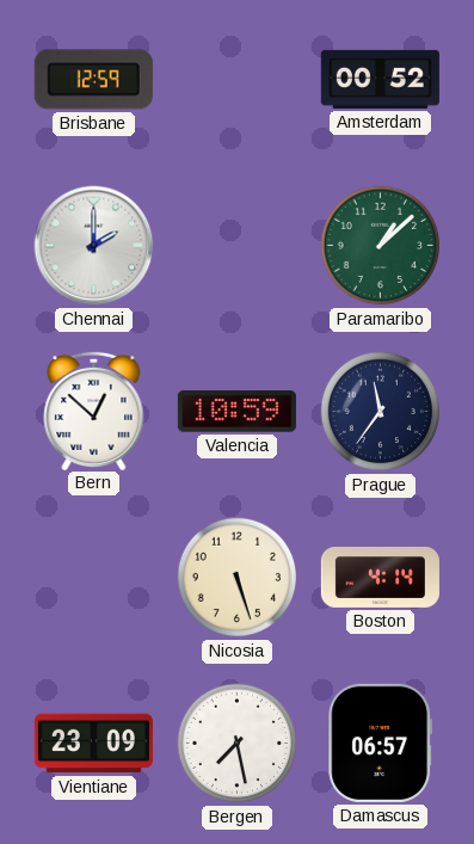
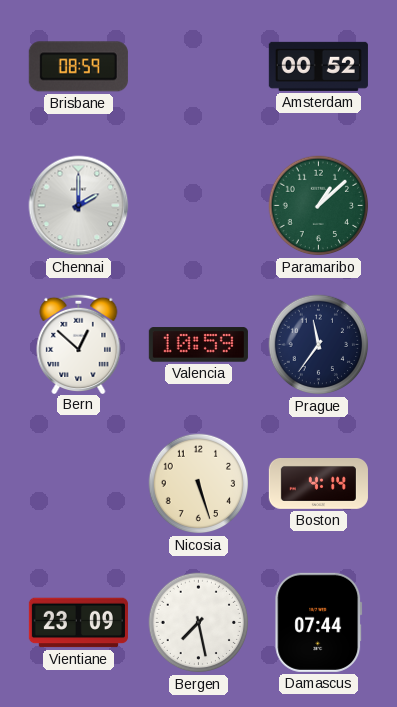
Brisbane: 12:59 -> 08:59 (78, 67)
Damascus: 06:57 -> 07:44 (319, 622)
